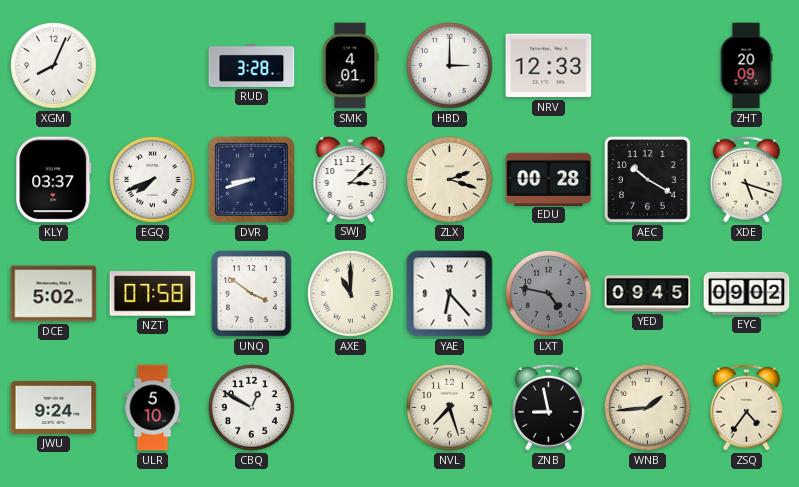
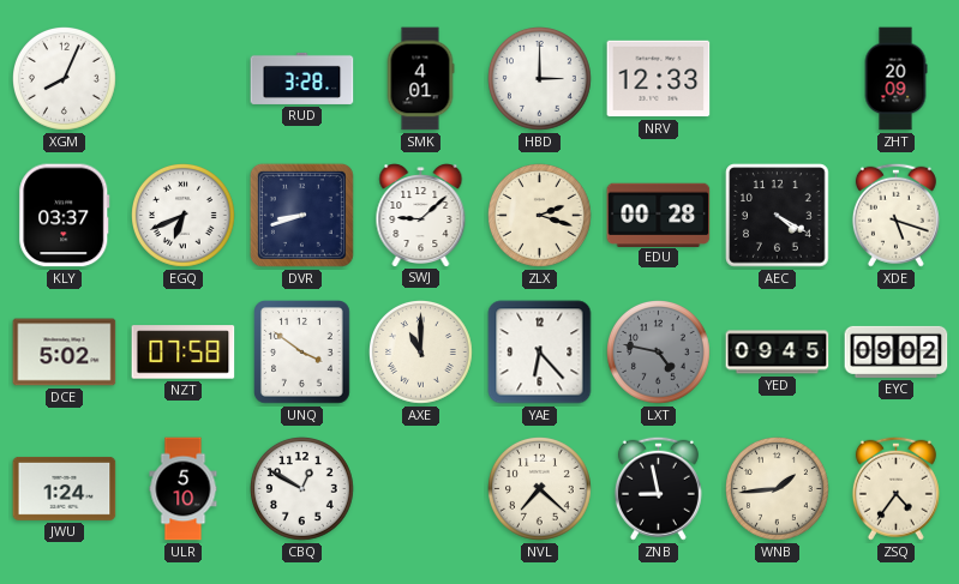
EGQ: 7:41 -> 6:41 (184, 216)
SWJ: 3:08 -> 9:08 (421, 216)
AEC: 10:20 -> 4:20 (778, 216)
JWU: 9:24 -> 1:24 (65, 488)
NVL: 7:27 -> 7:22 (540, 489)
